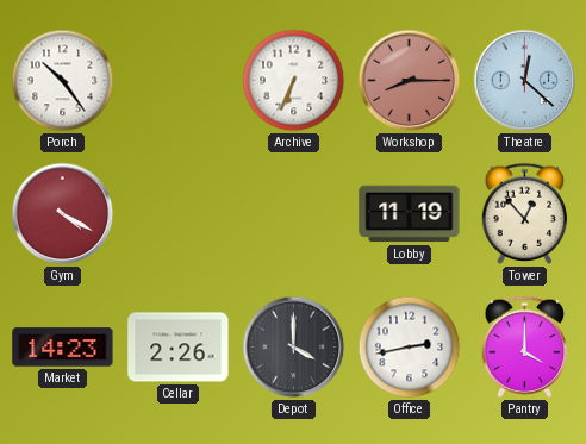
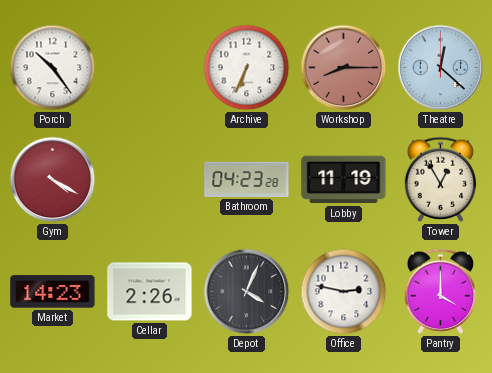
Bathroom: none -> 04:23 (247, 179)
Tower: 12:53 -> 12:55 (441, 179)
Depot: 4:00 -> 4:04 (247, 292)
Office: 2:43 -> 2:47 (344, 292)
